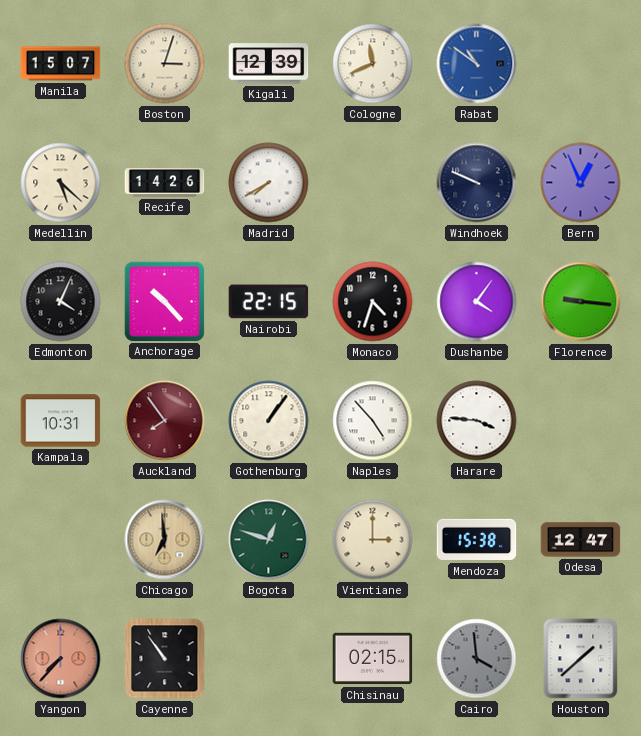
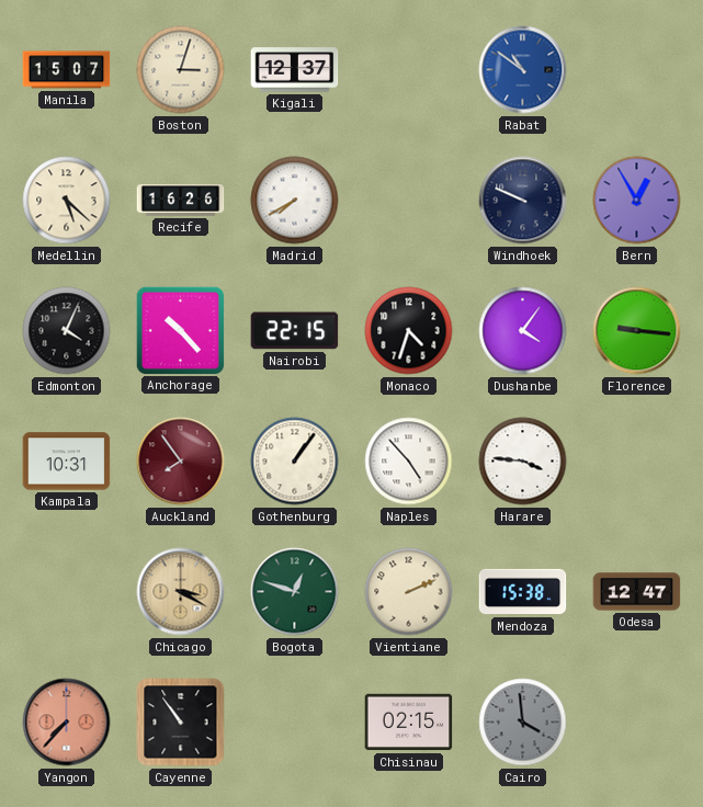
Kigali: 12:39 -> 12:37 (295, 70)
Cologne: 11:41 -> none (373, 64)
Recife: 14:26 -> 16:26 (181, 201)
Bern: 12:56 -> 12:55 (637, 201)
Chicago: 6:59 -> 3:20 (181, 592)
Vientiane: 3:00 -> 2:11 (409, 592)
Houston: 1:38 -> none (581, 659)
